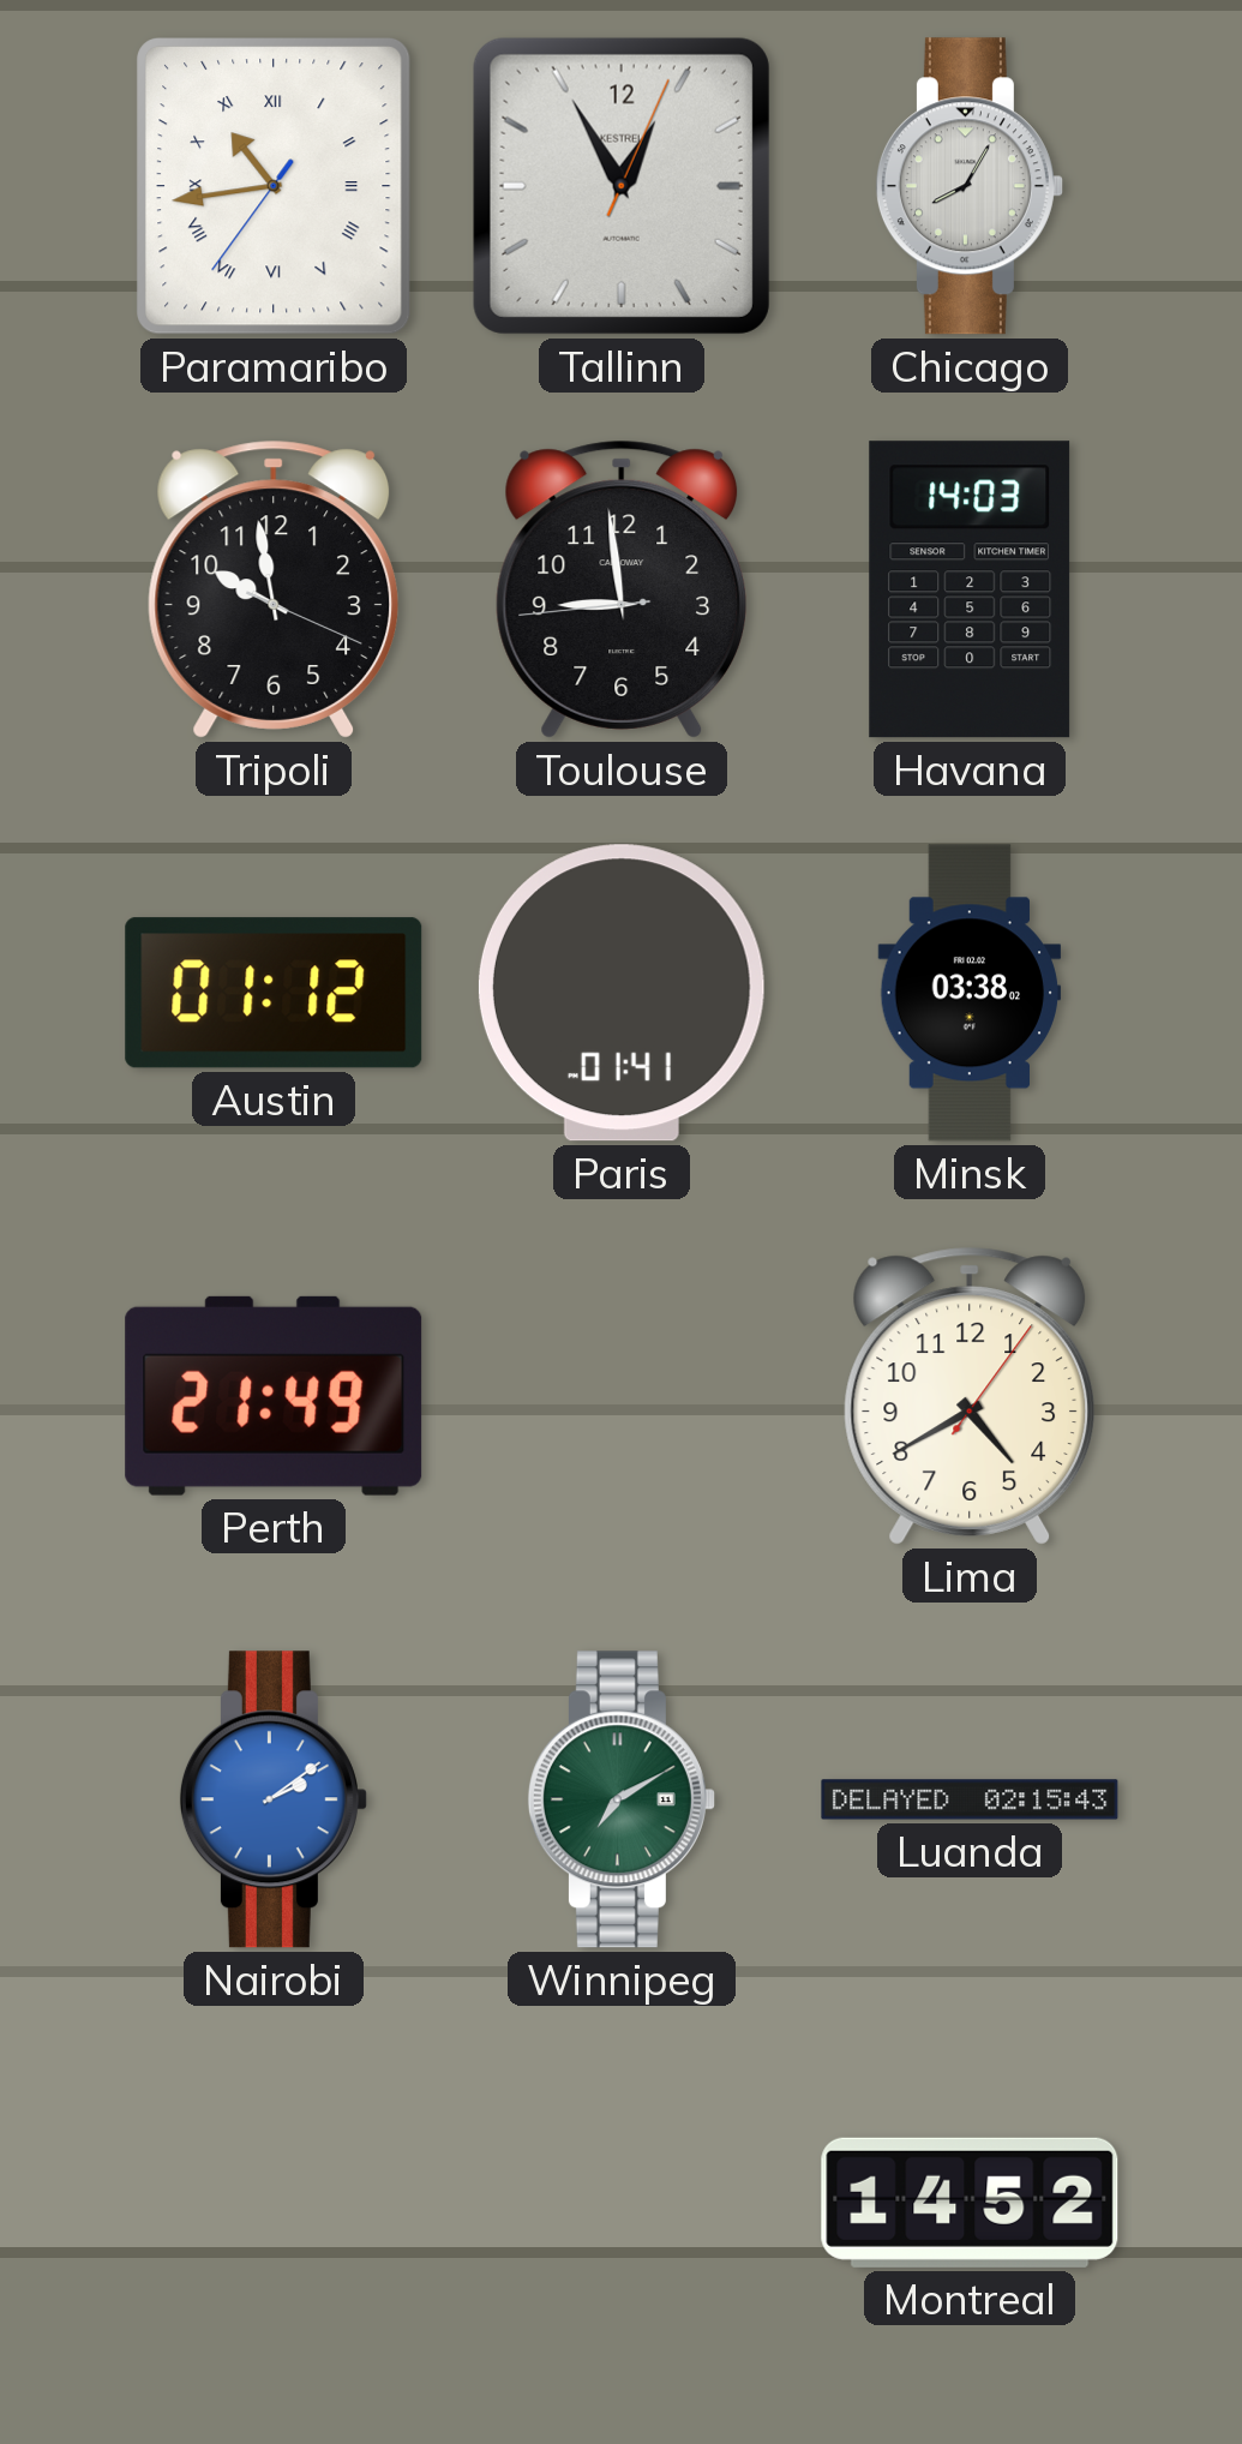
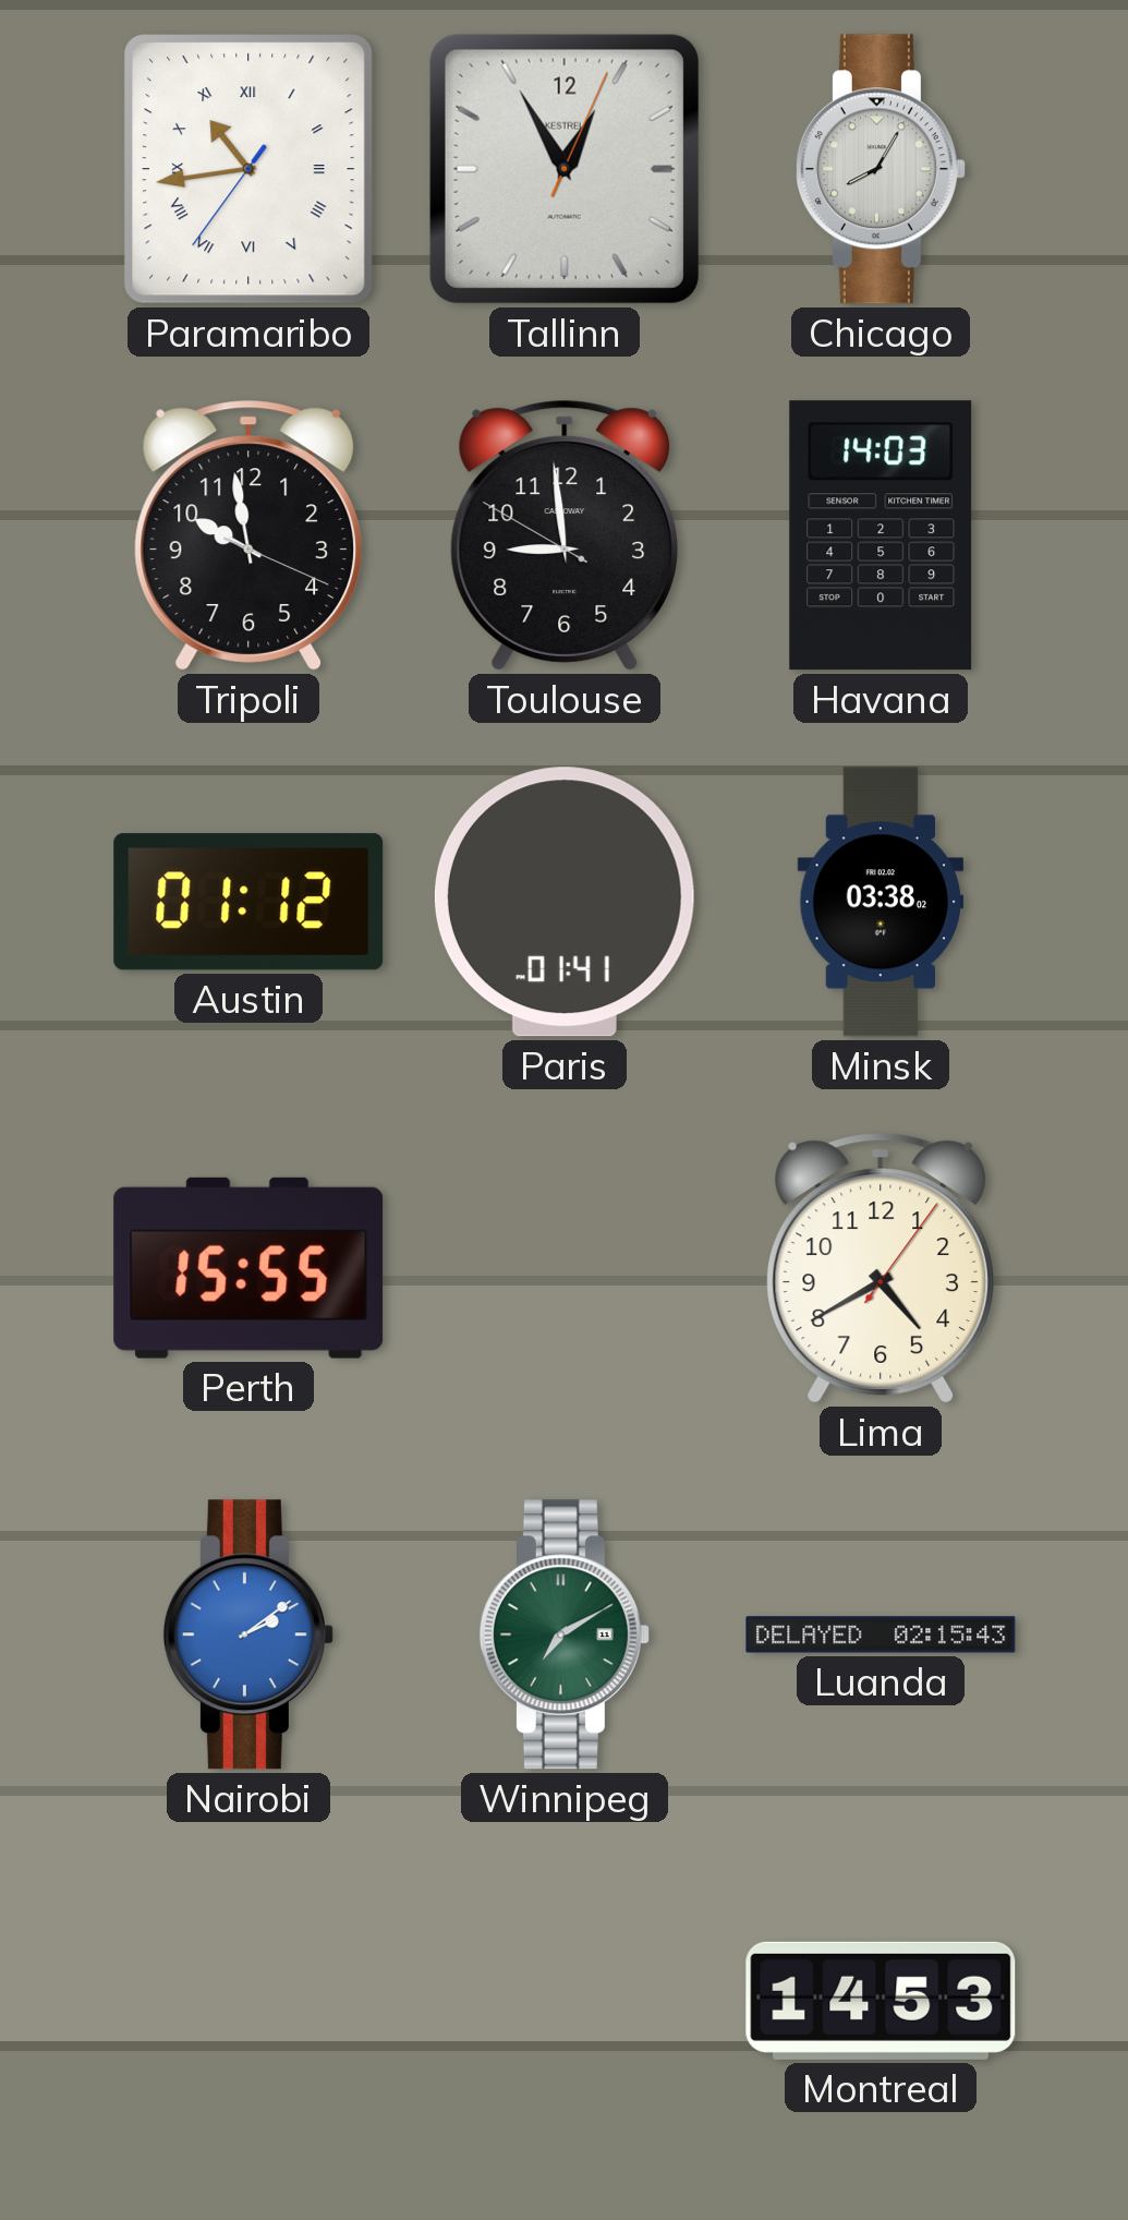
Toulouse: 8:58:44 -> 8:58:50 (565, 535)
Perth: 21:49 -> 15:55 (248, 1268)
Montreal: 14:52 -> 14:53 (881, 2001)
